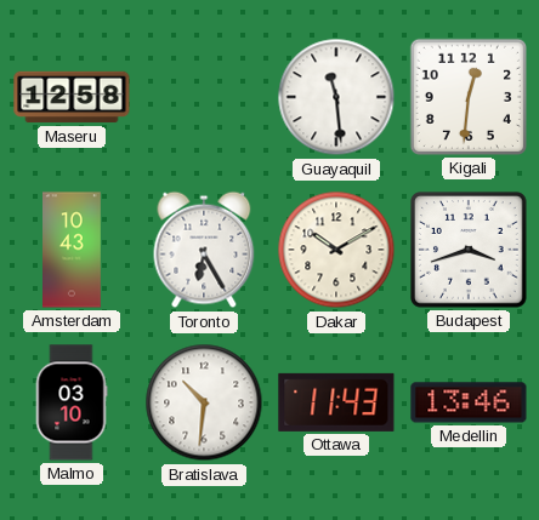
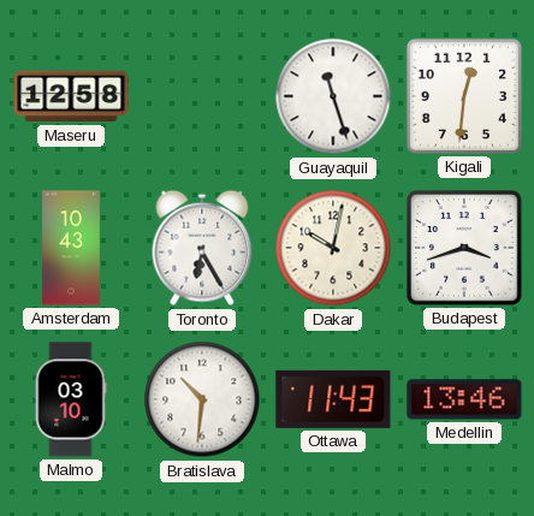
Guayaquil: 11:29 -> 11:27 (333, 96)
Dakar: 10:10 -> 10:02 (333, 248)
